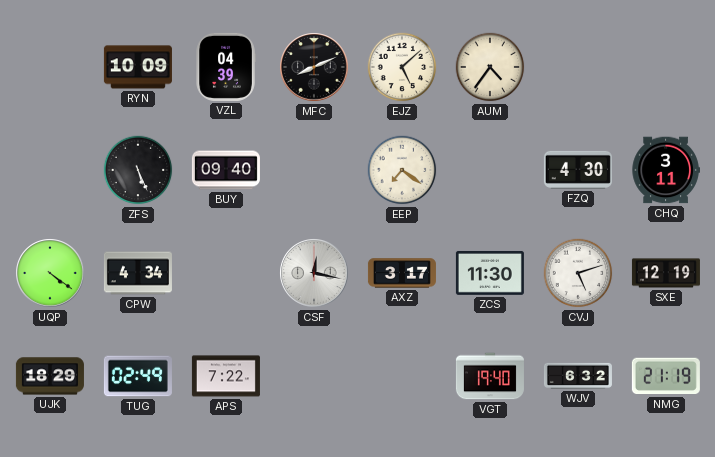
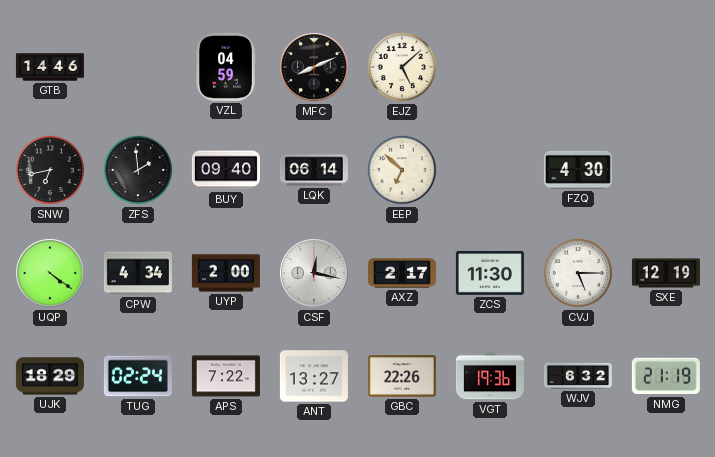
GTB: none -> 14:46 (50, 67)
RYN: 10:09 -> none (138, 67)
VZL: 04:39 -> 04:59 (226, 67)
AUM: 4:36 -> none (490, 67)
SNW: none -> 6:43 (50, 170)
ZFS: 5:26 -> 1:59 (138, 170)
LQK: none -> 06:14 (314, 170)
EEP: 7:21 -> 6:52 (402, 170)
CHQ: 3:11 -> none (666, 170)
UYP: none -> 2:00 (226, 273)
AXZ: 3:17 -> 2:17 (402, 273)
CVJ: 5:12 -> 5:15 (578, 273)
TUG: 02:49 -> 02:24 (138, 376)
ANT: none -> 13:27 (314, 376)
GBC: none -> 22:26 (402, 376)
VGT: 19:40 -> 19:36 (490, 376)
